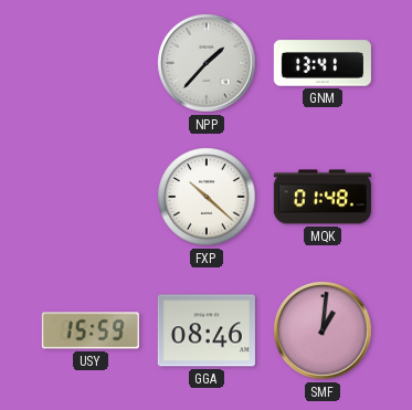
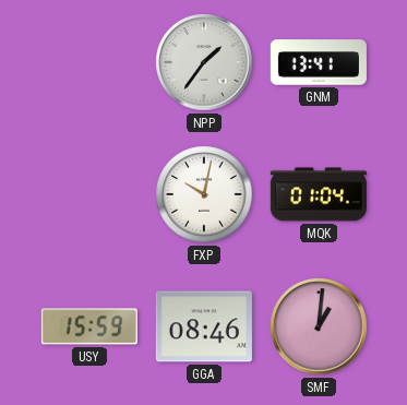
NPP: 1:37 -> 1:36 (204, 62)
FXP: 10:22 -> 10:02 (204, 194)
MQK: 01:48 -> 01:04 (319, 194)
